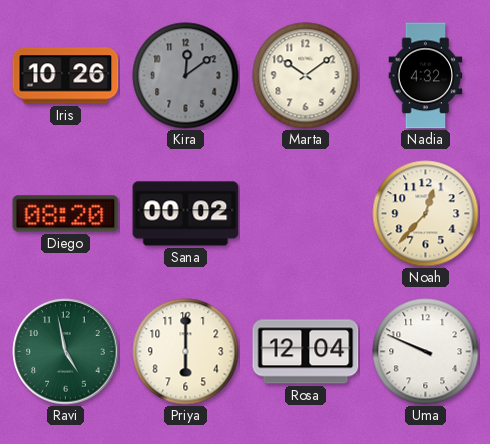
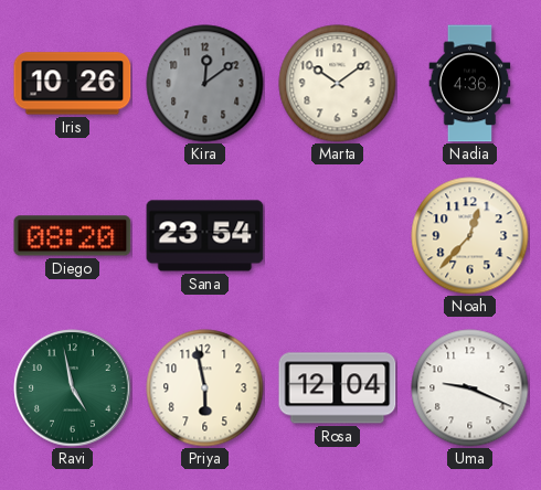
Nadia: 4:32 -> 4:36 (470, 84)
Sana: 00:02 -> 23:54 (205, 236)
Priya: 6:00 -> 5:58 (205, 388)
Uma: 9:49 -> 9:19 (470, 388)
